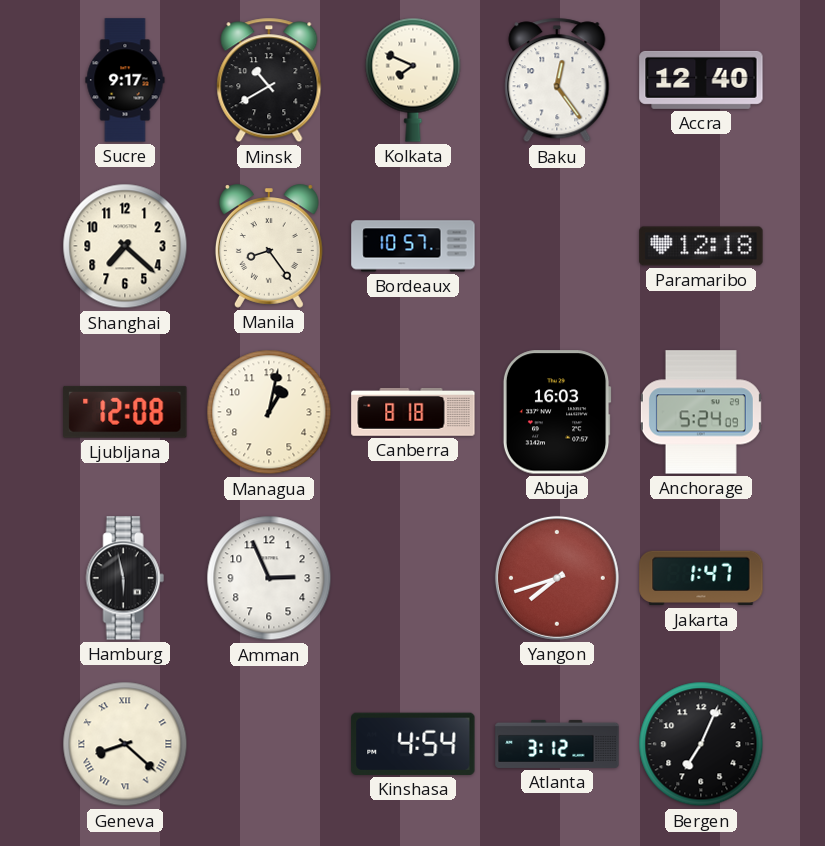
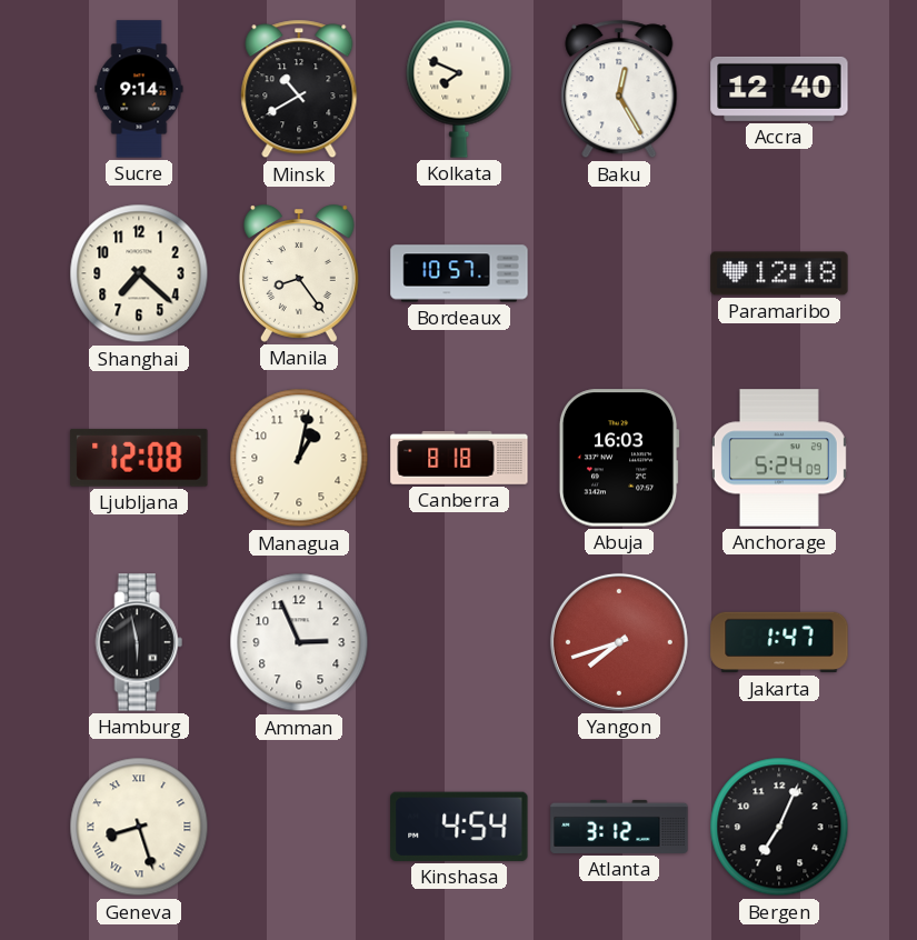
Sucre: 9:17 -> 9:14 (139, 89)
Baku: 12:24 -> 12:25 (619, 89)
Geneva: 8:22 -> 8:27 (139, 827)
